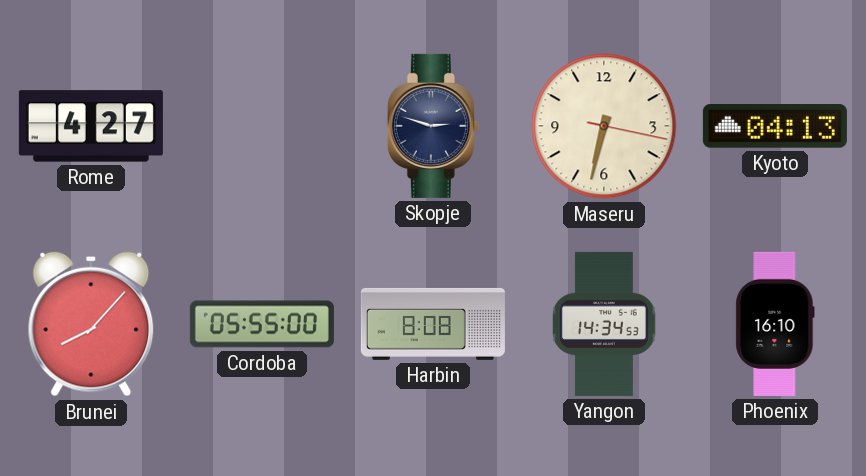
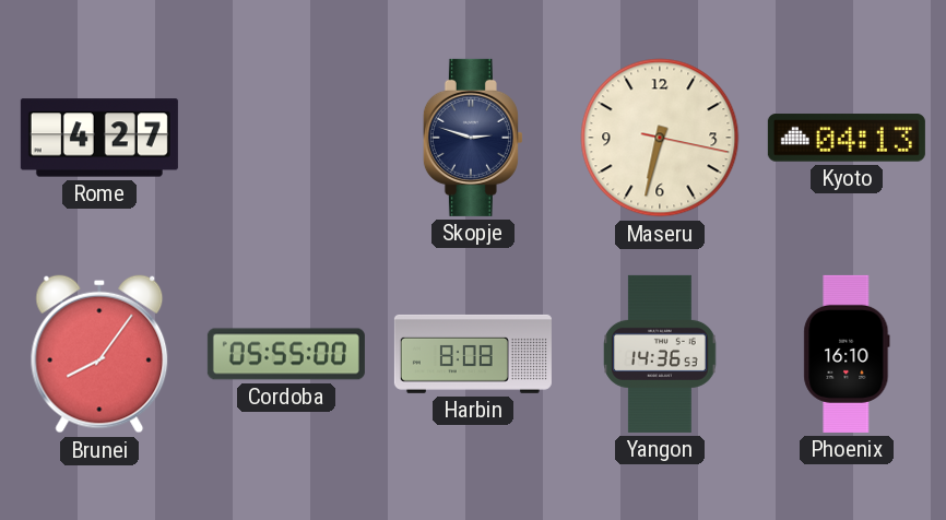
Brunei: 8:07 -> 8:06 (99, 354)
Yangon: 14:34 -> 14:36 (660, 354)
